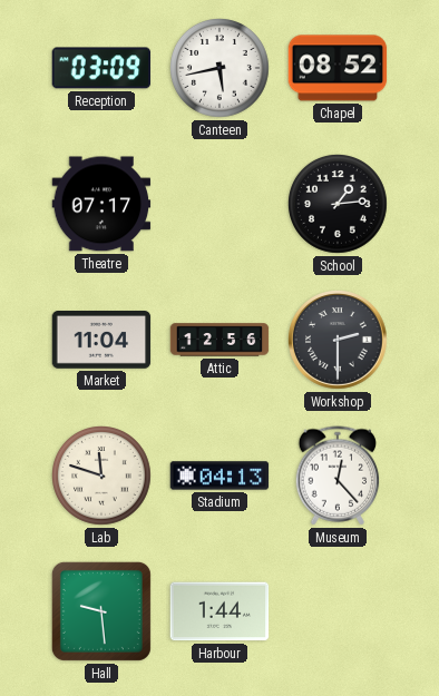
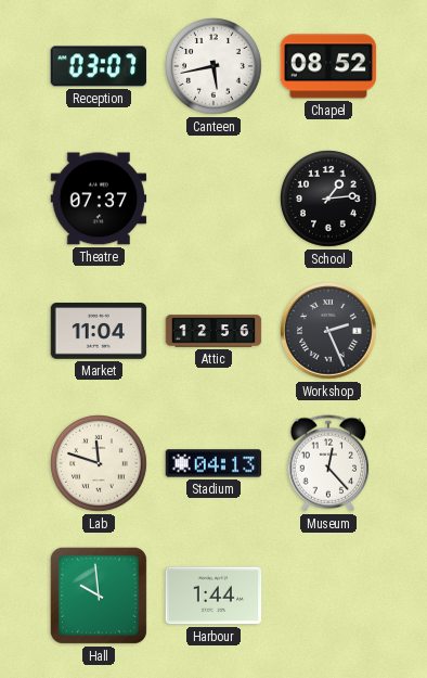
Reception: 03:09 -> 03:07 (99, 66)
Theatre: 07:17 -> 07:37 (99, 199)
Workshop: 2:30 -> 2:26 (329, 332)
Hall: 9:29 -> 9:59 (99, 596)
